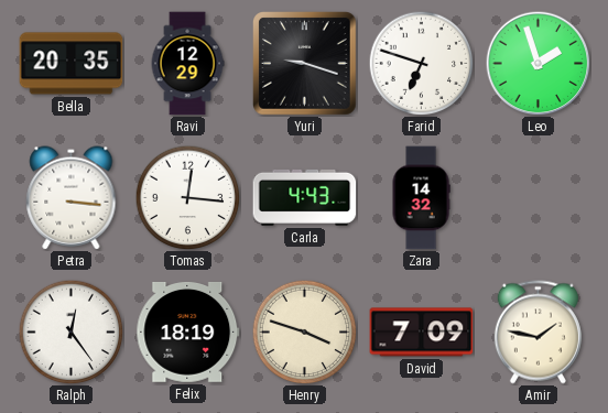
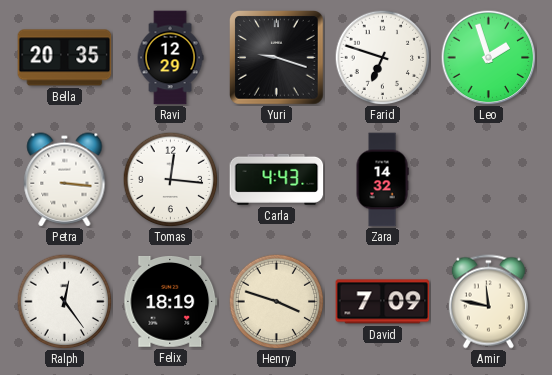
Amir: 1:47 -> 11:47 (488, 302)
